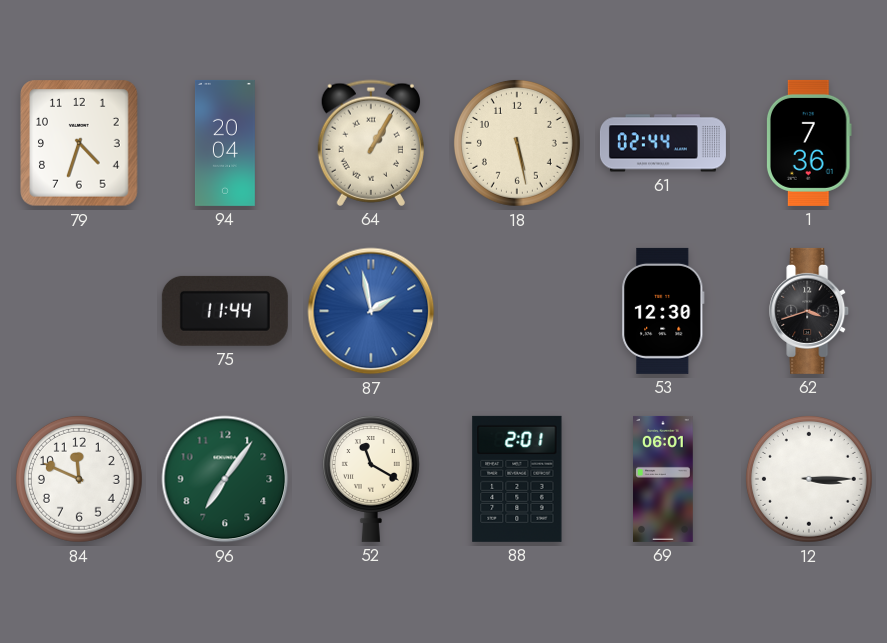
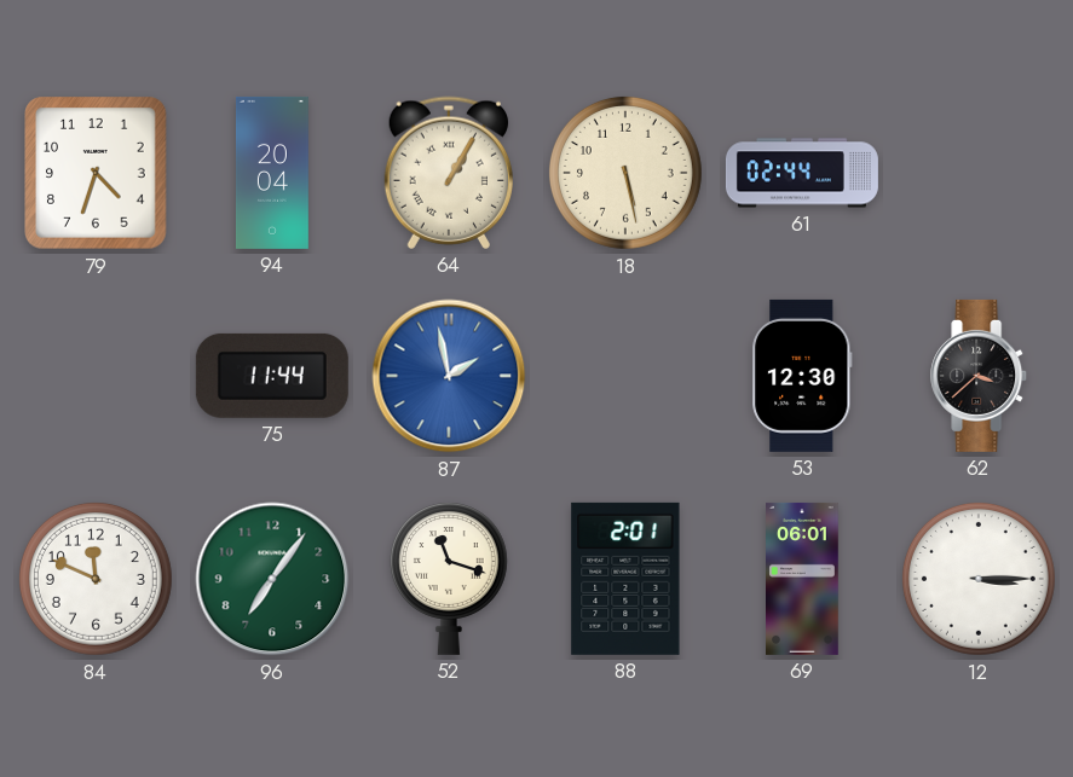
1: 7:36 -> none (810, 143)
62: 3:42 -> 3:38 (980, 376)
52: 11:20 -> 11:18 (449, 579)
